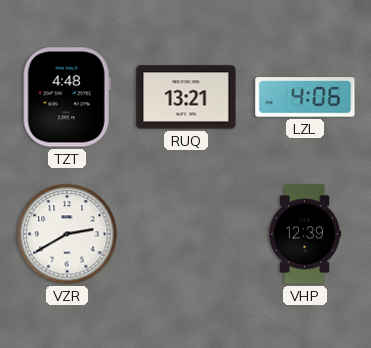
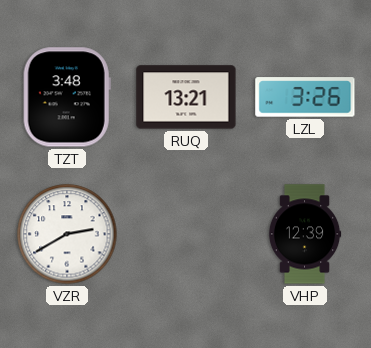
TZT: 4:48 -> 3:48 (67, 97)
LZL: 4:06 -> 3:26 (305, 97)
